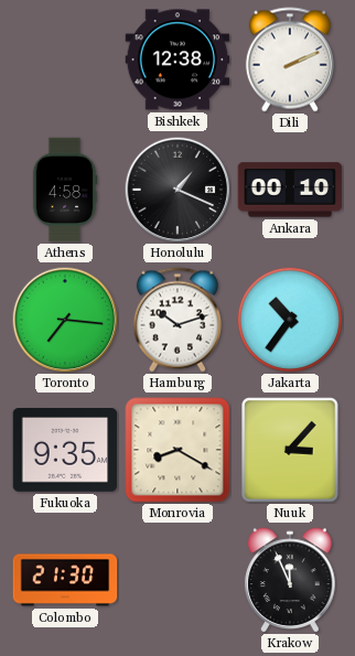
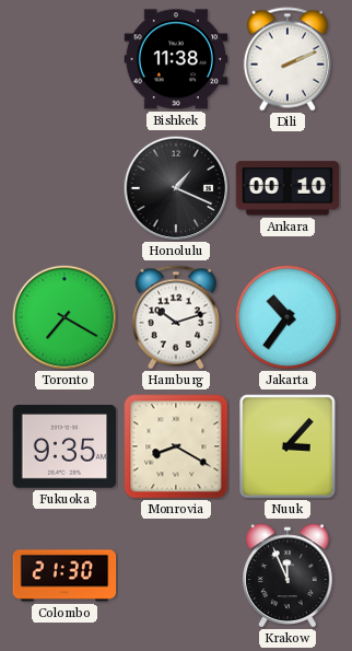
Bishkek: 12:38 -> 11:38 (176, 59)
Athens: 4:58 -> none (65, 190)
Toronto: 7:16 -> 7:20 (64, 317)
